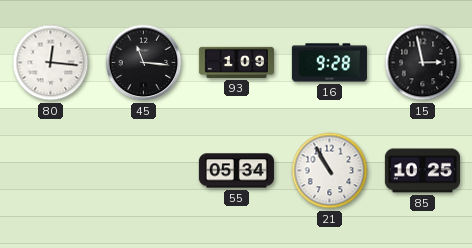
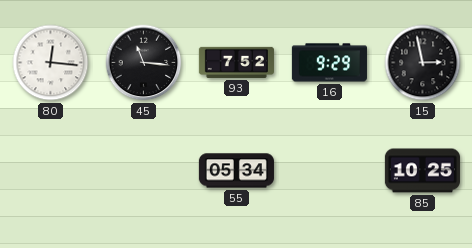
93: 1:09 -> 7:52 (236, 62)
16: 9:28 -> 9:29 (329, 63)
21: 10:55 -> none (330, 171)
